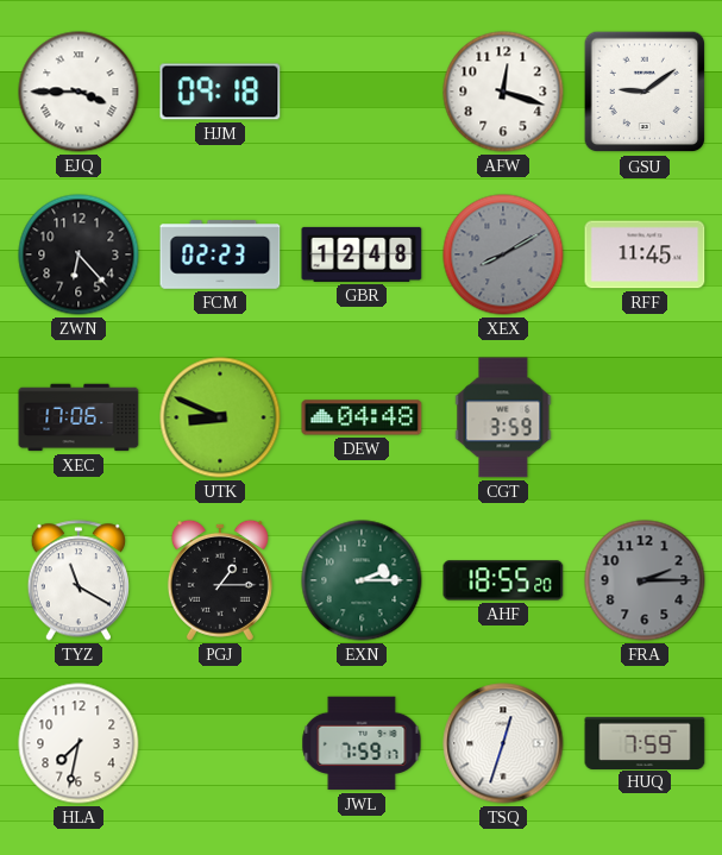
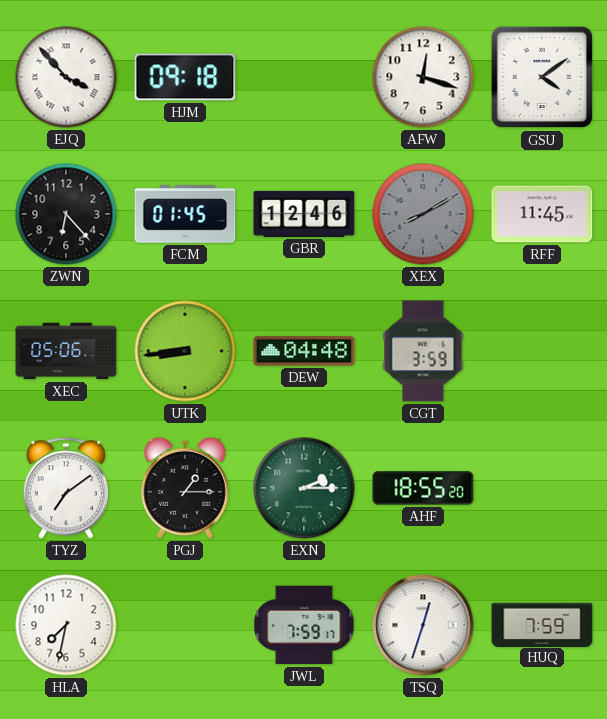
EJQ: 3:45 -> 3:53 (66, 77)
GSU: 9:09 -> 4:09 (542, 77)
FCM: 02:23 -> 01:45 (185, 214)
GBR: 12:48 -> 12:46 (304, 214)
XEC: 17:06 -> 05:06 (66, 351)
UTK: 8:49 -> 8:44 (185, 351)
TYZ: 11:20 -> 7:09 (66, 488)
FRA: 2:15 -> none (645, 580)
